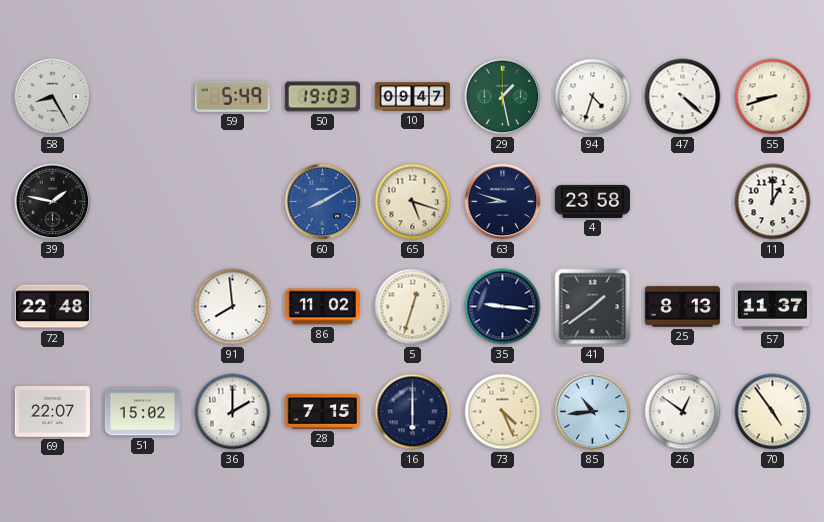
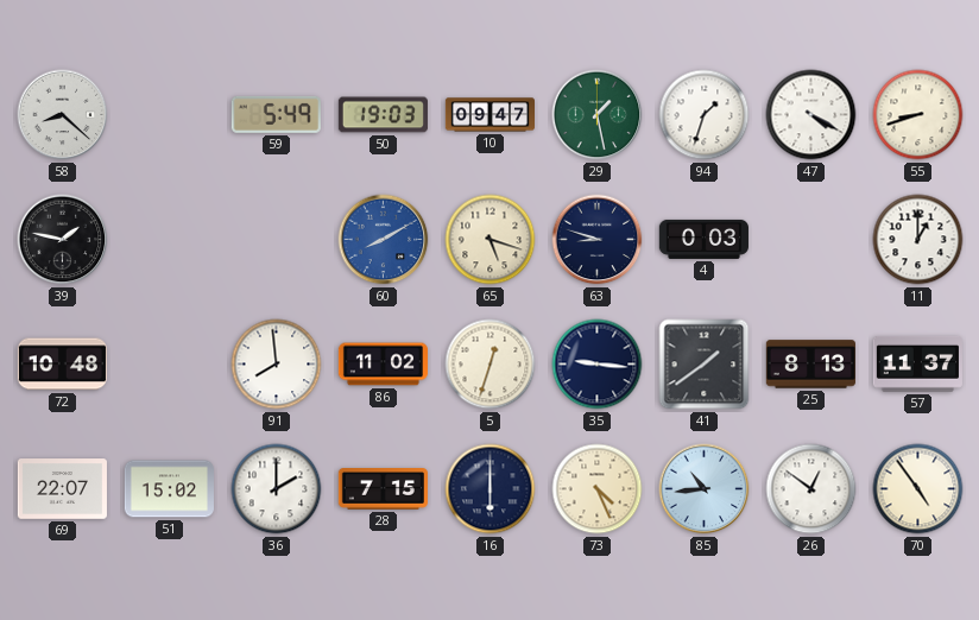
58: 8:25 -> 8:22 (63, 115)
94: 4:33 -> 1:33 (705, 115)
47: 4:22 -> 4:20 (811, 115)
4: 23:58 -> 0:03 (703, 239)
72: 22:48 -> 10:48 (62, 365)
